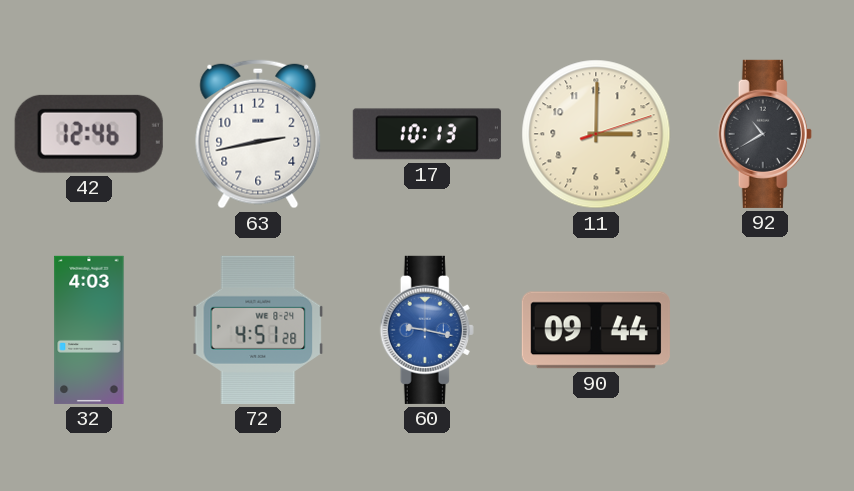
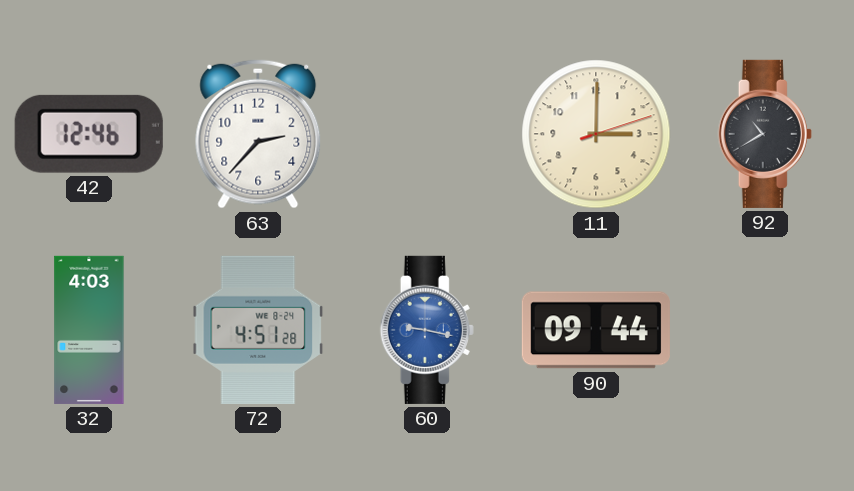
63: 2:43 -> 2:37 (258, 134)
17: 10:13 -> none (427, 134)
